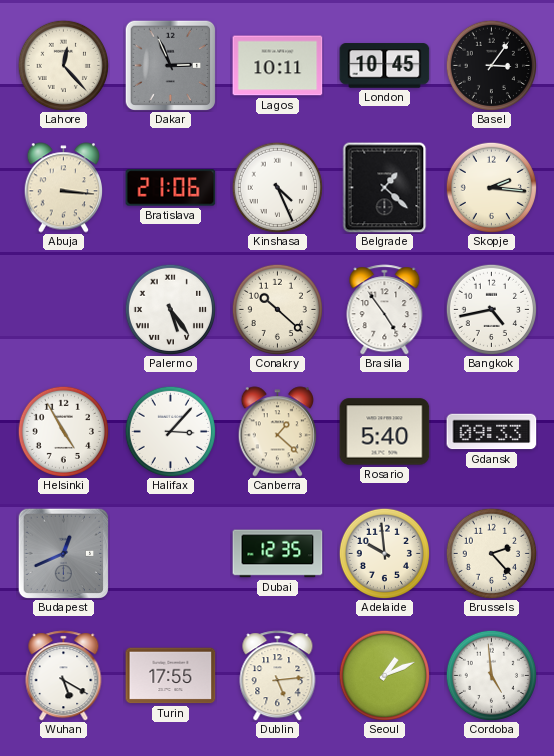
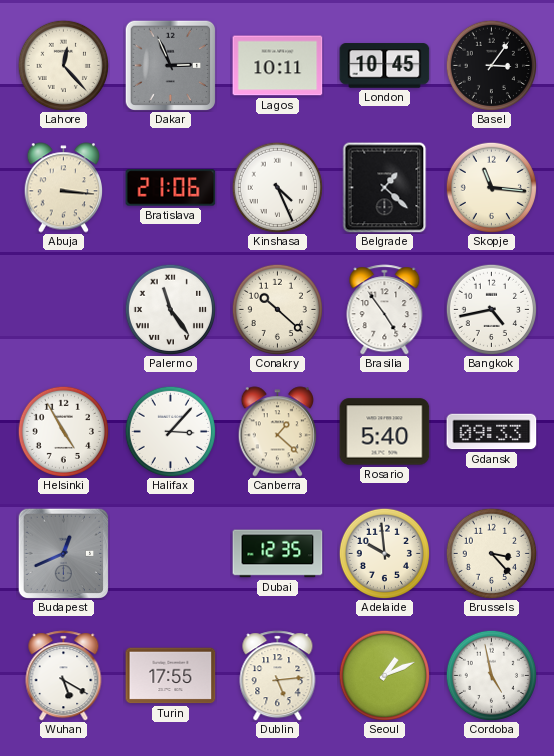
Skopje: 2:16 -> 11:16 (491, 187)
Palermo: 5:24 -> 11:24 (170, 309)
Brussels: 2:23 -> 3:23 (491, 553)
Cordoba: 4:59 -> 4:58 (491, 675)
